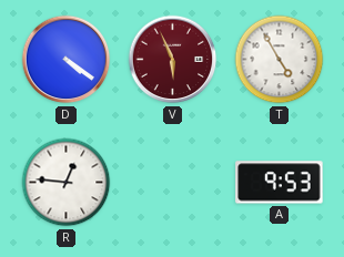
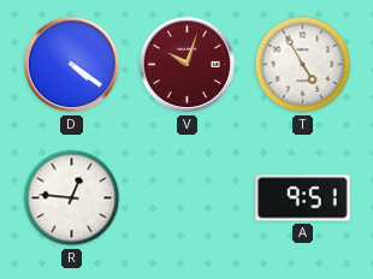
V: 5:56 -> 10:03 (188, 65)
A: 9:53 -> 9:51 (303, 198)
